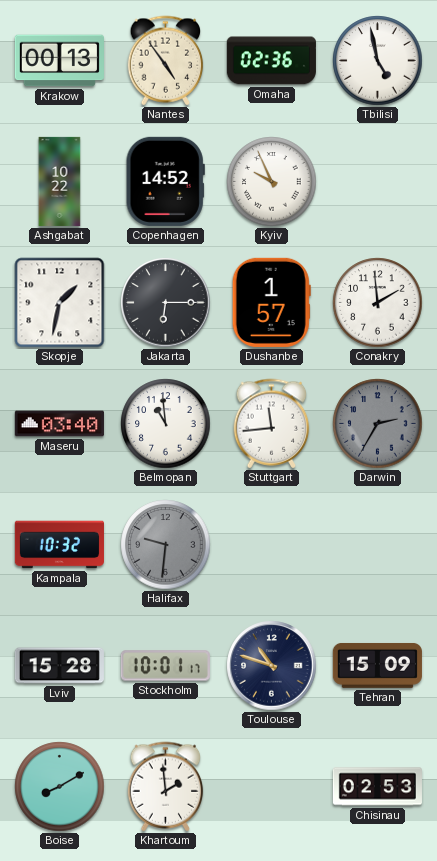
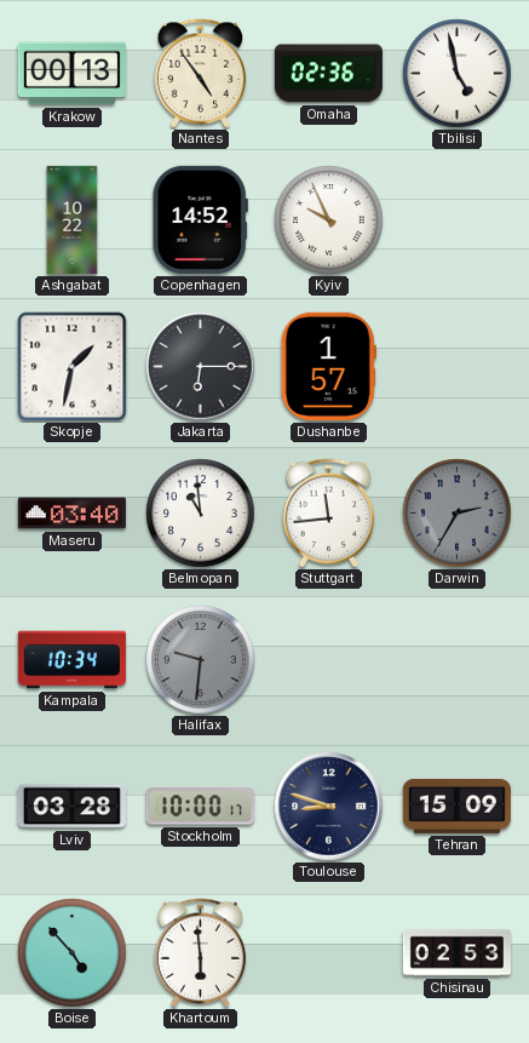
Conakry: 1:59 -> none (378, 303)
Kampala: 10:32 -> 10:34 (71, 660)
Lviv: 15:28 -> 03:28 (71, 807)
Stockholm: 10:01 -> 10:00 (200, 807)
Toulouse: 10:48 -> 8:48 (329, 807)
Boise: 8:10 -> 4:53 (73, 953)
Khartoum: 1:59 -> 5:59 (201, 953)
